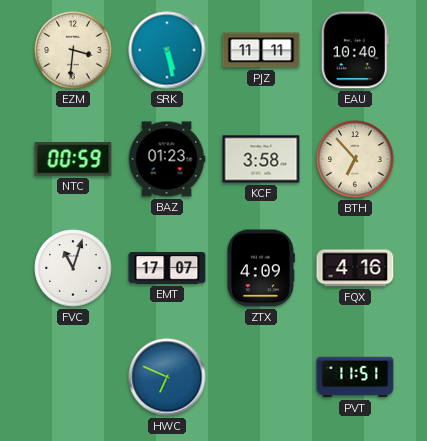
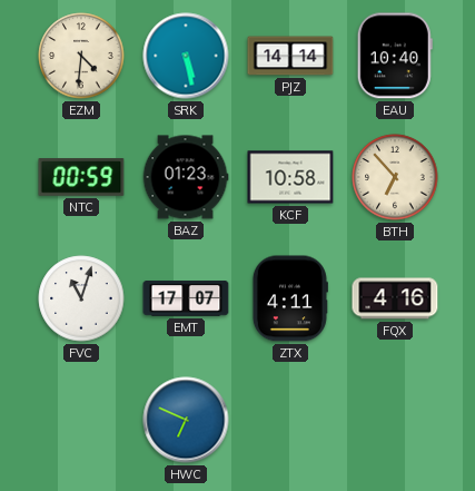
EZM: 3:31 -> 4:31 (81, 56)
PJZ: 11:11 -> 14:14 (290, 56)
KCF: 3:58 -> 10:58 (290, 177)
ZTX: 4:09 -> 4:11 (289, 298)
PVT: 11:51 -> none (355, 377)
